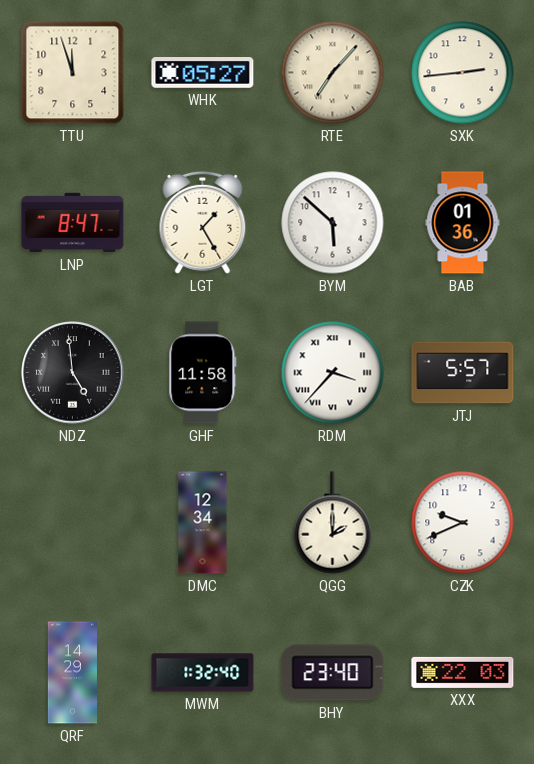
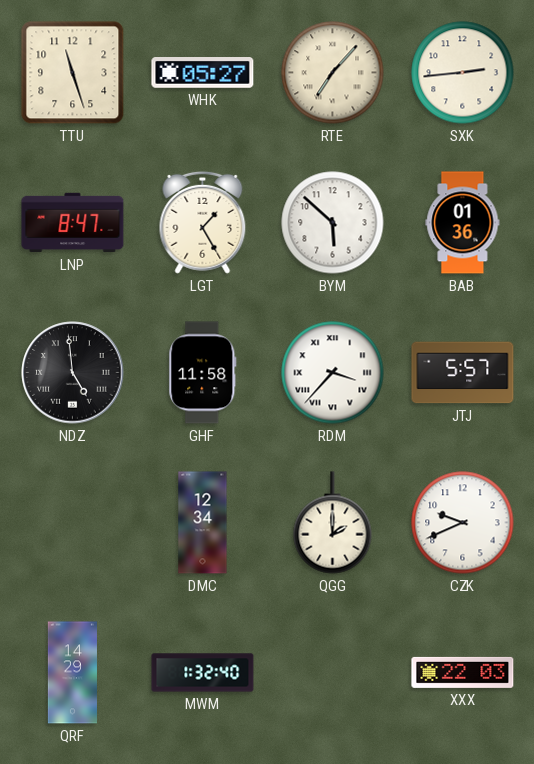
TTU: 11:57 -> 11:27 (73, 73)
BHY: 23:40 -> none (333, 673)
